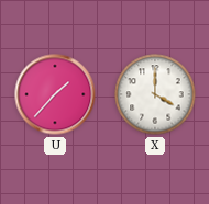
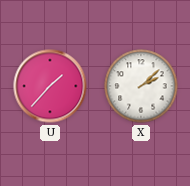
X: 4:00 -> 2:08 (141, 86)
